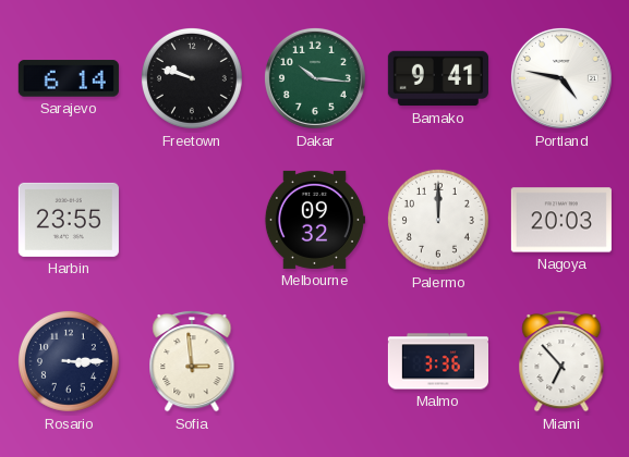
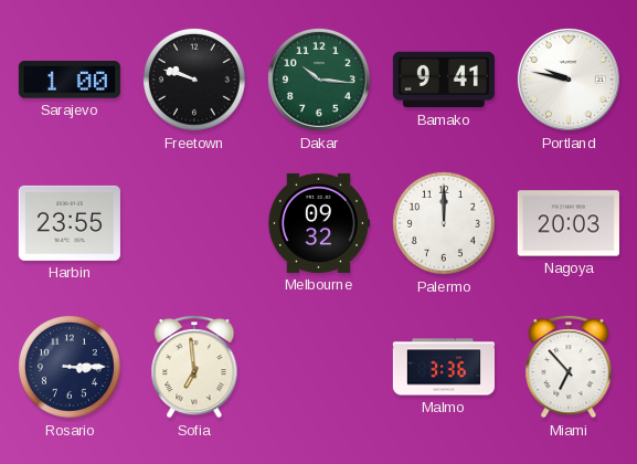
Sarajevo: 6:14 -> 1:00 (70, 80)
Portland: 4:47 -> 9:47 (569, 80)
Sofia: 2:59 -> 6:59 (194, 367)
